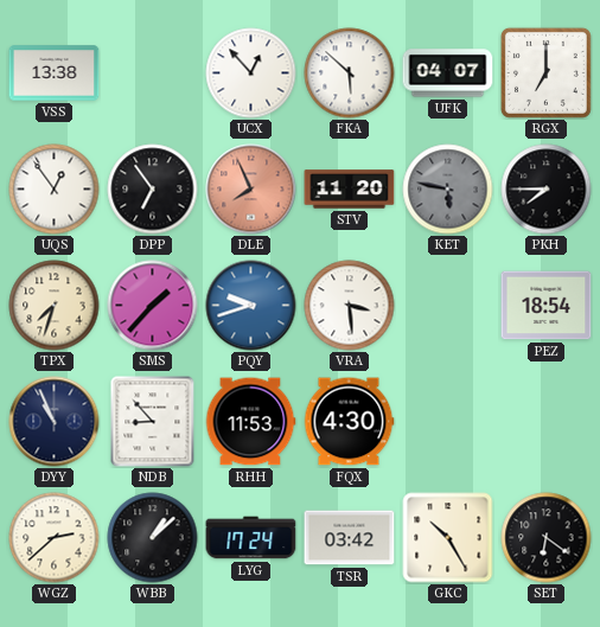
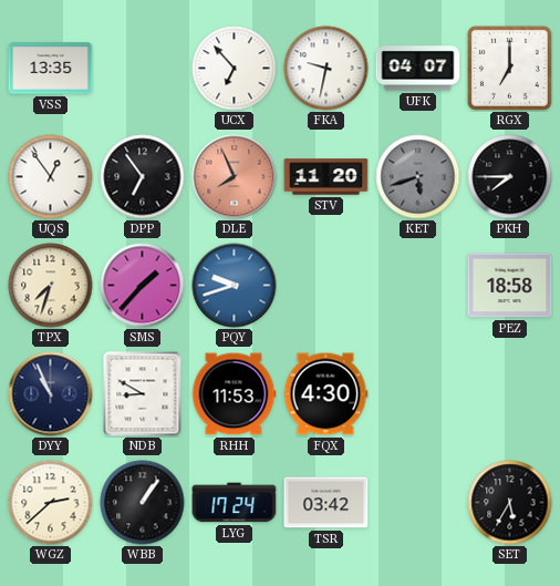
VSS: 13:38 -> 13:35 (51, 69)
UCX: 12:53 -> 6:53 (235, 69)
FKA: 5:52 -> 9:32 (326, 69)
KET: 5:47 -> 5:42 (418, 177)
VRA: 3:29 -> none (350, 306)
PEZ: 18:54 -> 18:58 (510, 286)
NDB: 8:53 -> 8:50 (143, 394)
WBB: 1:08 -> 1:06 (143, 503)
GKC: 10:25 -> none (448, 538)
SET: 6:21 -> 5:35 (510, 503)
